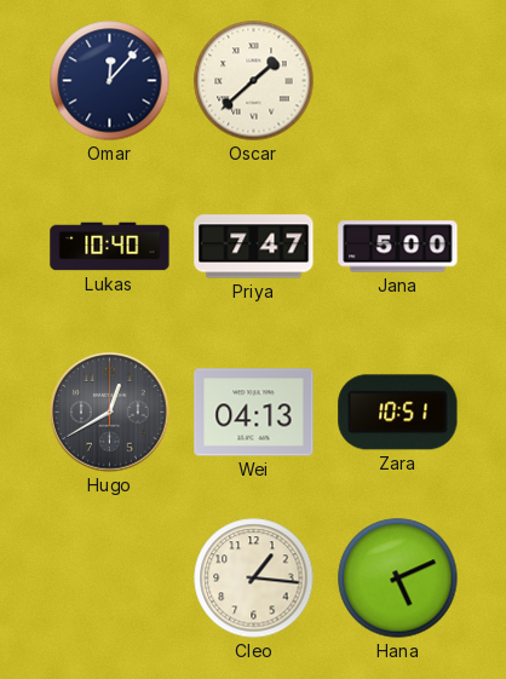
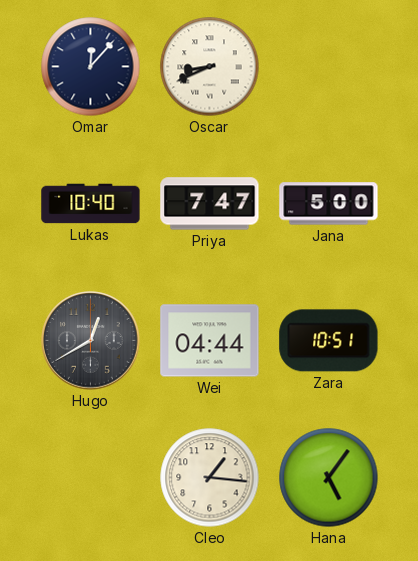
Oscar: 1:38 -> 8:41 (210, 67)
Wei: 04:13 -> 04:44 (210, 341)
Hana: 5:11 -> 5:06 (329, 478)
